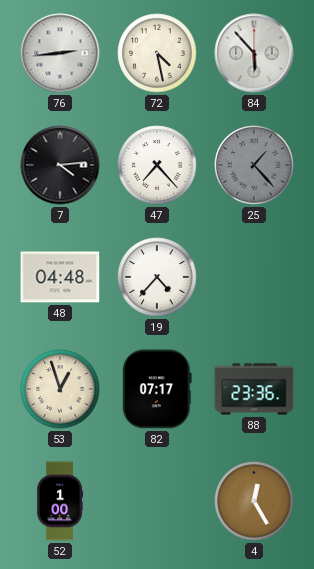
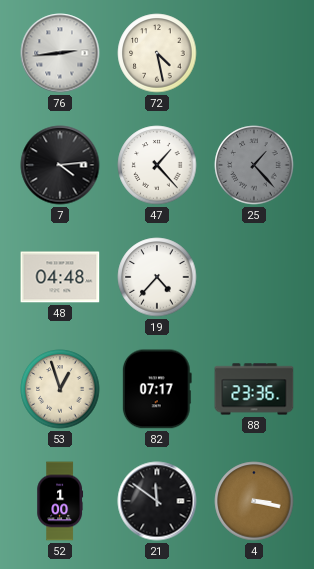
84: 5:53 -> none (254, 53)
47: 7:23 -> 1:23 (157, 165)
21: none -> 11:51 (157, 501)
4: 12:25 -> 3:17 (254, 501)
